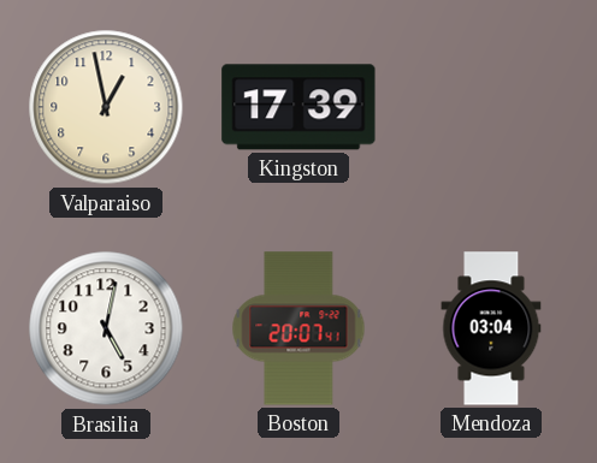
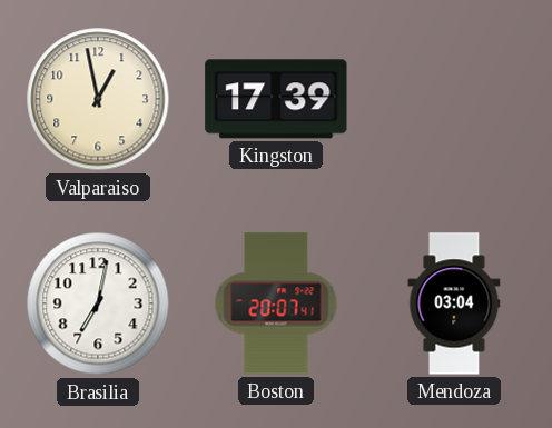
Brasilia: 5:02 -> 7:02 (98, 303)
